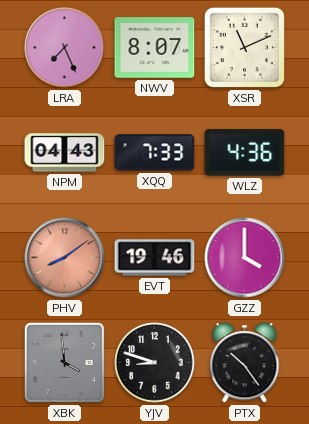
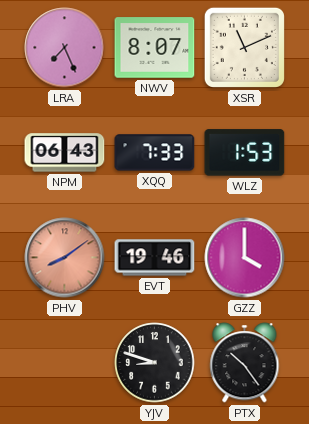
NPM: 04:43 -> 06:43 (65, 153)
WLZ: 4:36 -> 1:53 (245, 153)
XBK: 3:59 -> none (64, 362)
